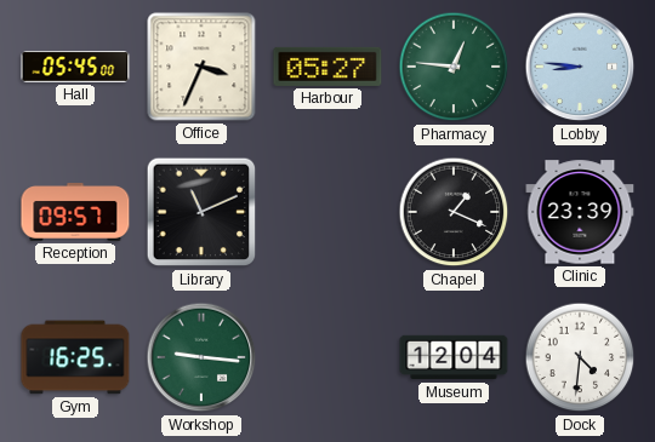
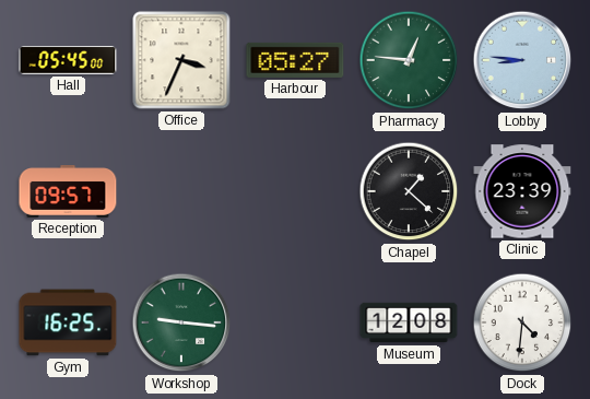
Library: 11:11 -> none (201, 212)
Chapel: 1:19 -> 1:22 (409, 191)
Museum: 12:04 -> 12:08 (409, 322)
